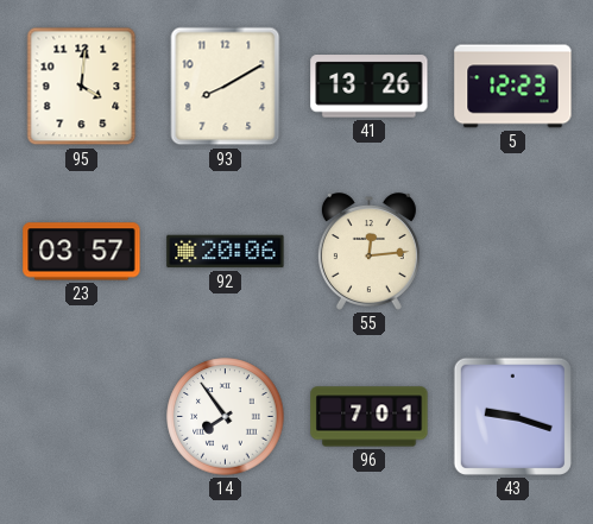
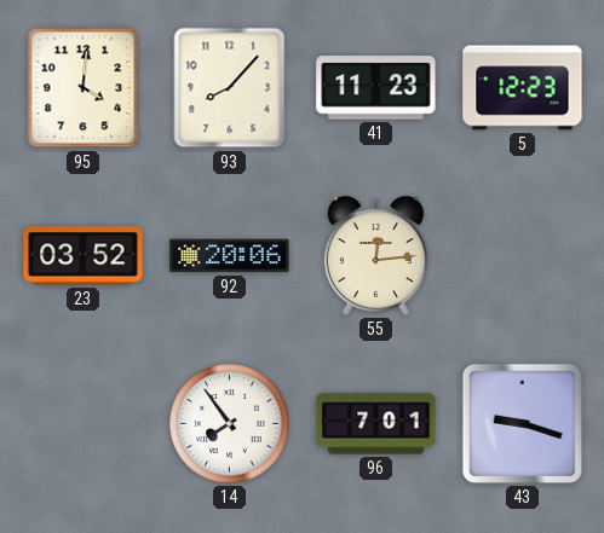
93: 8:10 -> 8:07 (230, 88)
41: 13:26 -> 11:23 (376, 88)
23: 03:57 -> 03:52 (84, 256)
